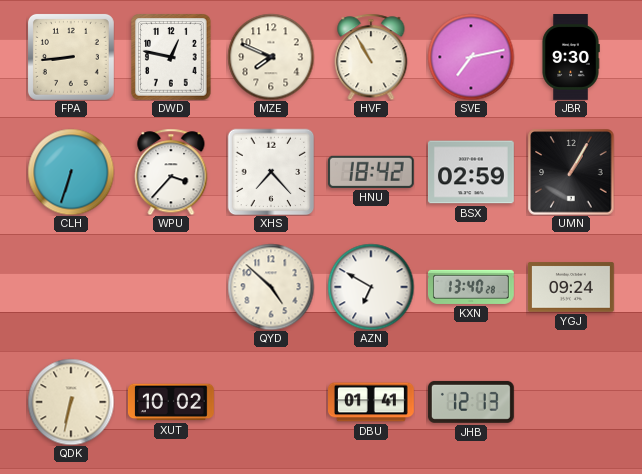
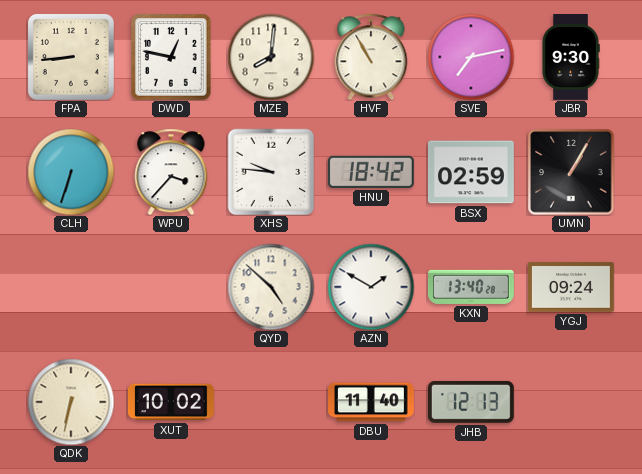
MZE: 7:49 -> 8:01 (271, 57)
XHS: 7:23 -> 9:46 (271, 172)
AZN: 6:50 -> 1:50 (371, 287)
DBU: 01:41 -> 11:40 (372, 402)
